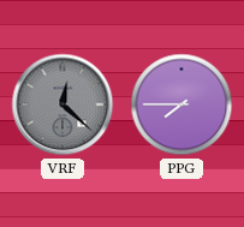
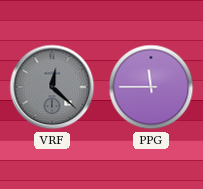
PPG: 7:45 -> 11:45 (151, 87)
